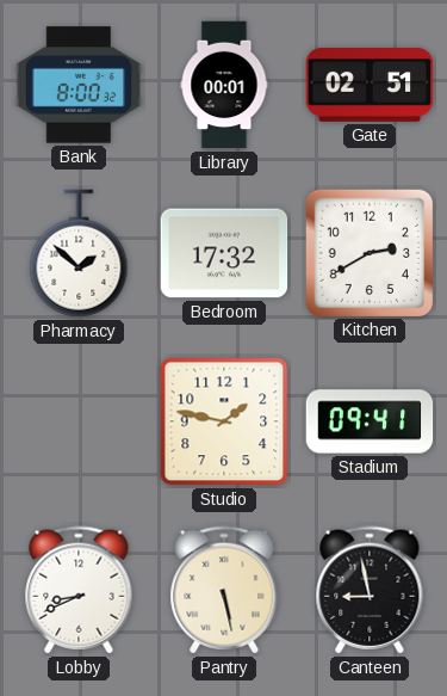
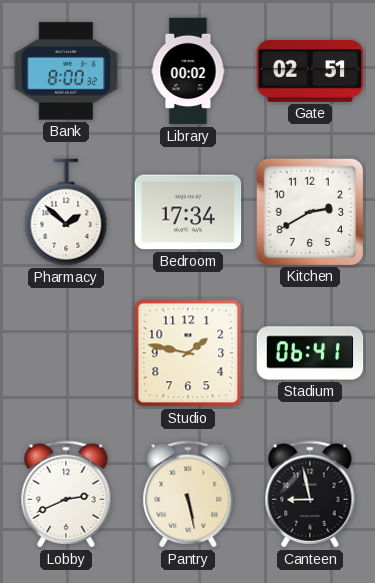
Library: 00:01 -> 00:02 (188, 71)
Bedroom: 17:32 -> 17:34 (188, 212)
Stadium: 09:41 -> 06:41 (310, 353)
Lobby: 8:41 -> 2:41 (66, 494)
